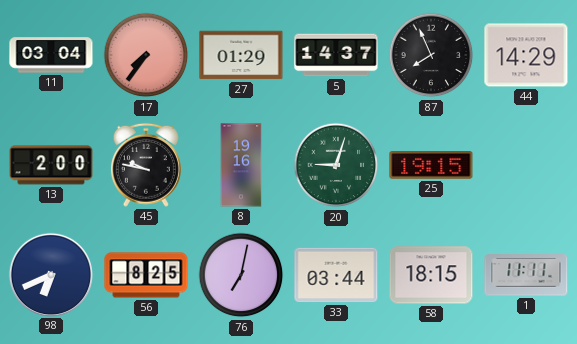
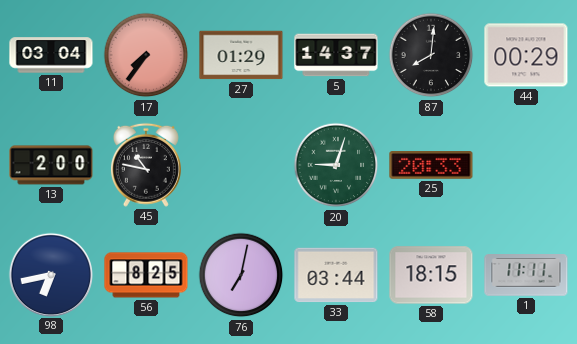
87: 7:56 -> 8:01 (431, 55)
44: 14:29 -> 00:29 (526, 55)
45: 9:47 -> 10:47 (146, 165)
8: 19:16 -> none (241, 165)
25: 19:15 -> 20:33 (431, 166)
98: 6:41 -> 6:43 (50, 274)
